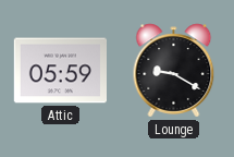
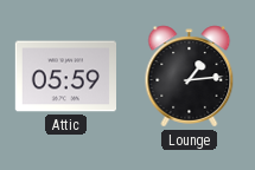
Lounge: 9:20 -> 1:14 (190, 77)
